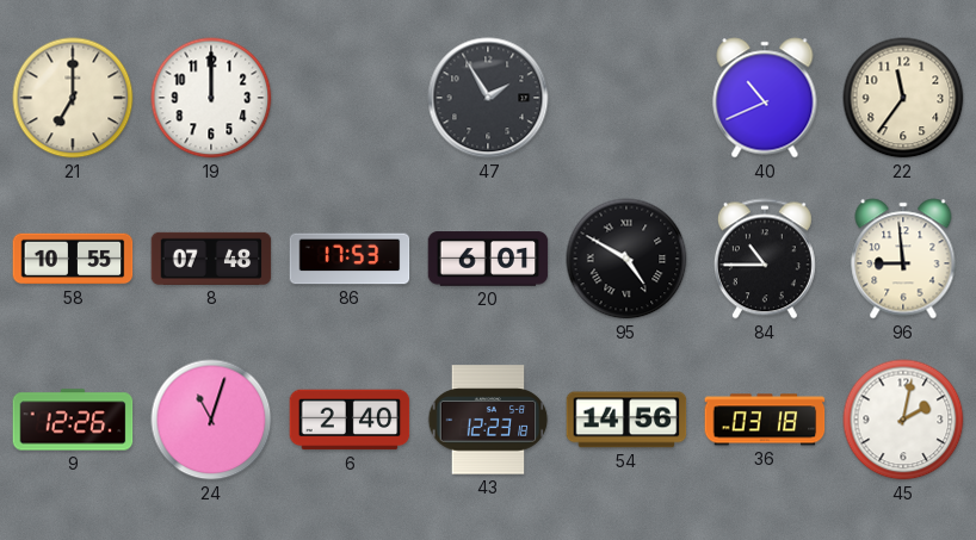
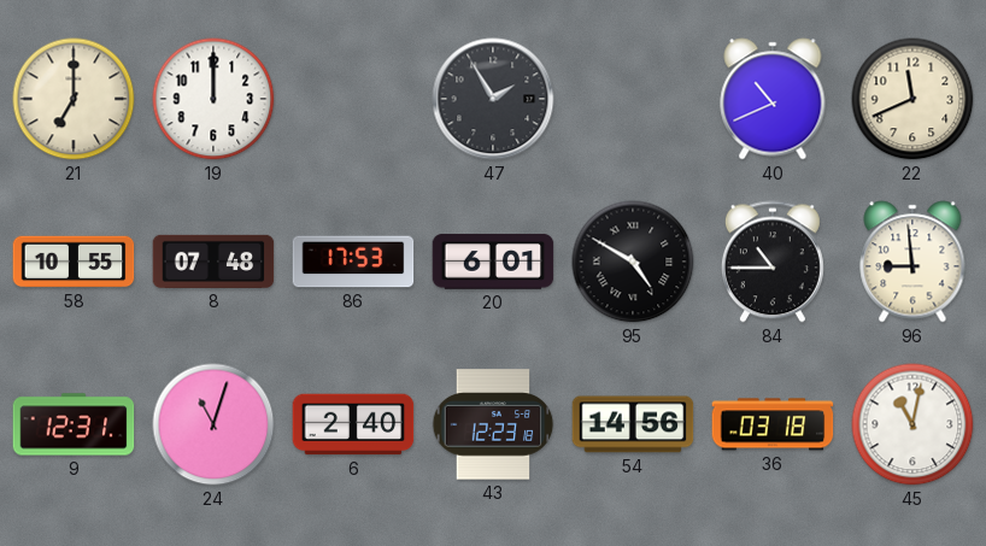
22: 11:36 -> 11:41 (912, 99)
9: 12:26 -> 12:31 (74, 424)
45: 2:02 -> 11:02 (912, 424)
